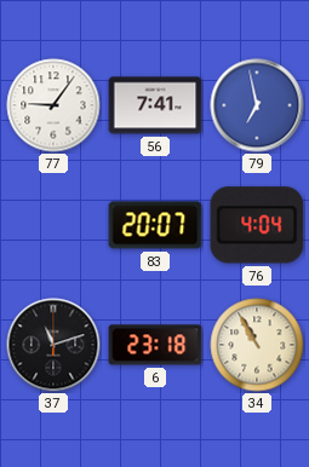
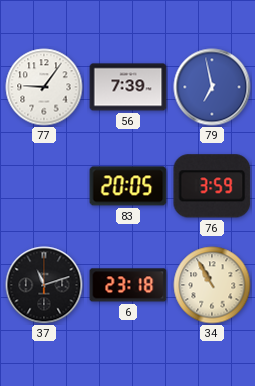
56: 7:41 -> 7:39 (128, 87)
83: 20:07 -> 20:05 (128, 186)
76: 4:04 -> 3:59 (212, 186)
